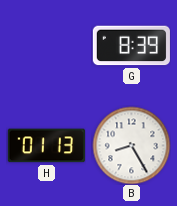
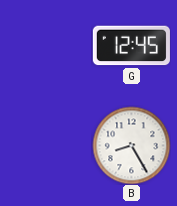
G: 8:39 -> 12:45 (131, 46)
H: 01:13 -> none (46, 146)
